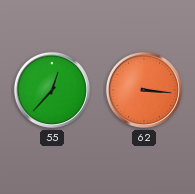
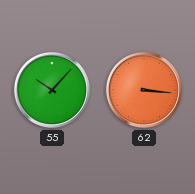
55: 12:37 -> 10:07 (52, 90)
